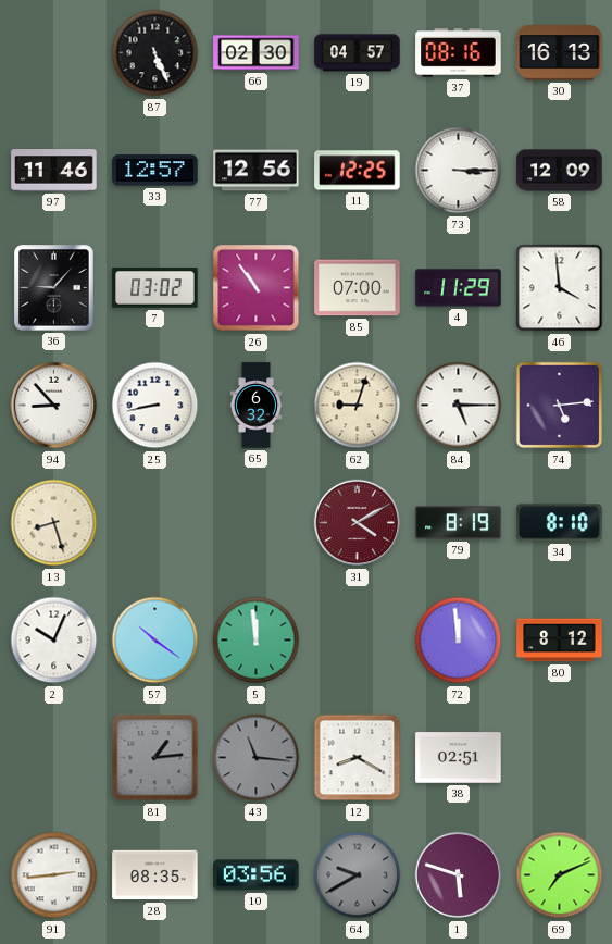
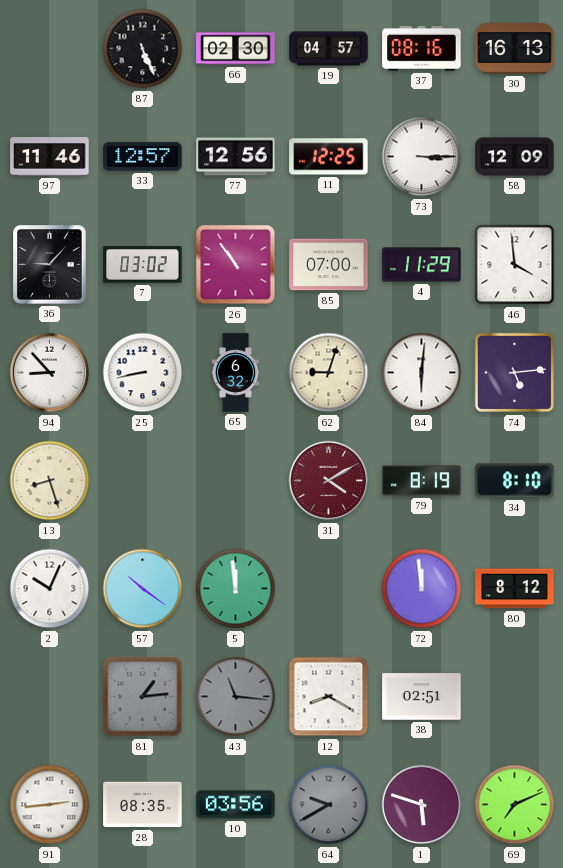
84: 5:15 -> 6:01 (422, 373)
